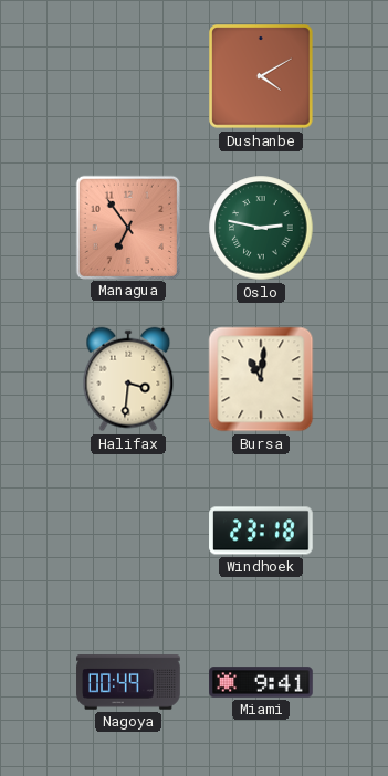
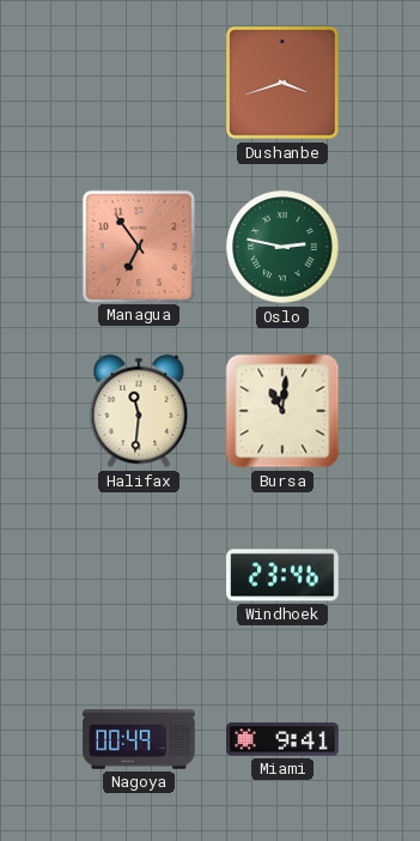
Dushanbe: 4:10 -> 3:42 (284, 84)
Halifax: 3:31 -> 11:31 (139, 411)
Windhoek: 23:18 -> 23:46 (282, 575)
